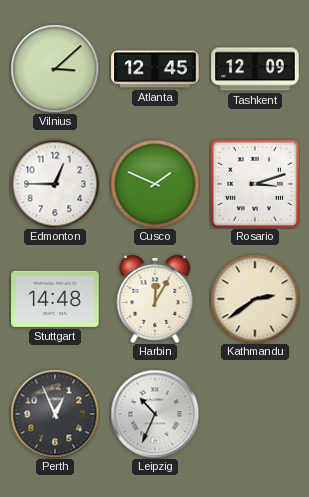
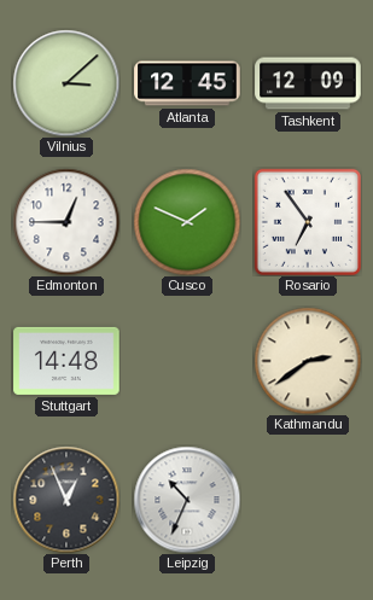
Rosario: 3:12 -> 6:54 (308, 222)
Harbin: 12:05 -> none (155, 299)
